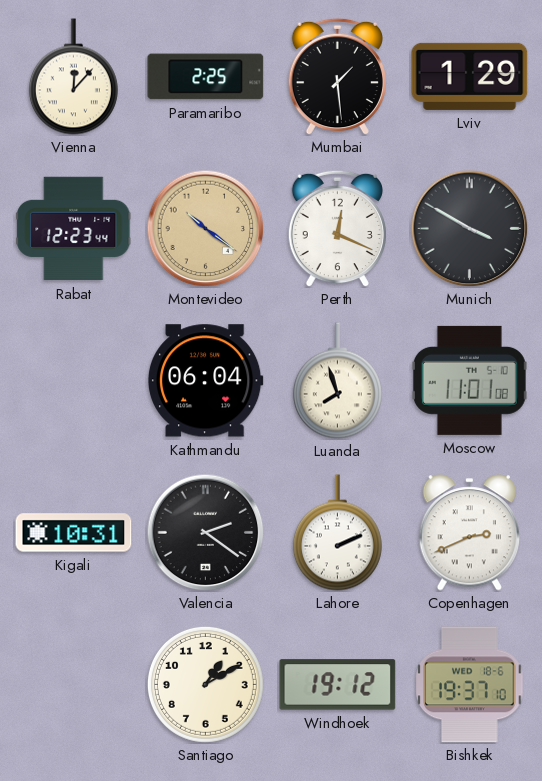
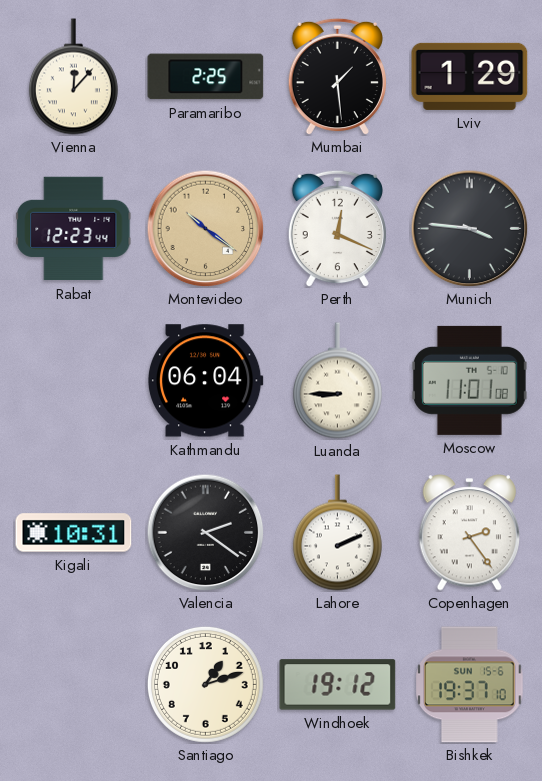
Munich: 3:50 -> 3:46 (469, 228)
Luanda: 7:57 -> 8:45 (337, 381)
Copenhagen: 2:41 -> 2:24 (469, 533)
Santiago: 1:10 -> 1:12 (205, 684)
Bishkek date: WED 18-6 -> SUN 15-6 (470, 685)
